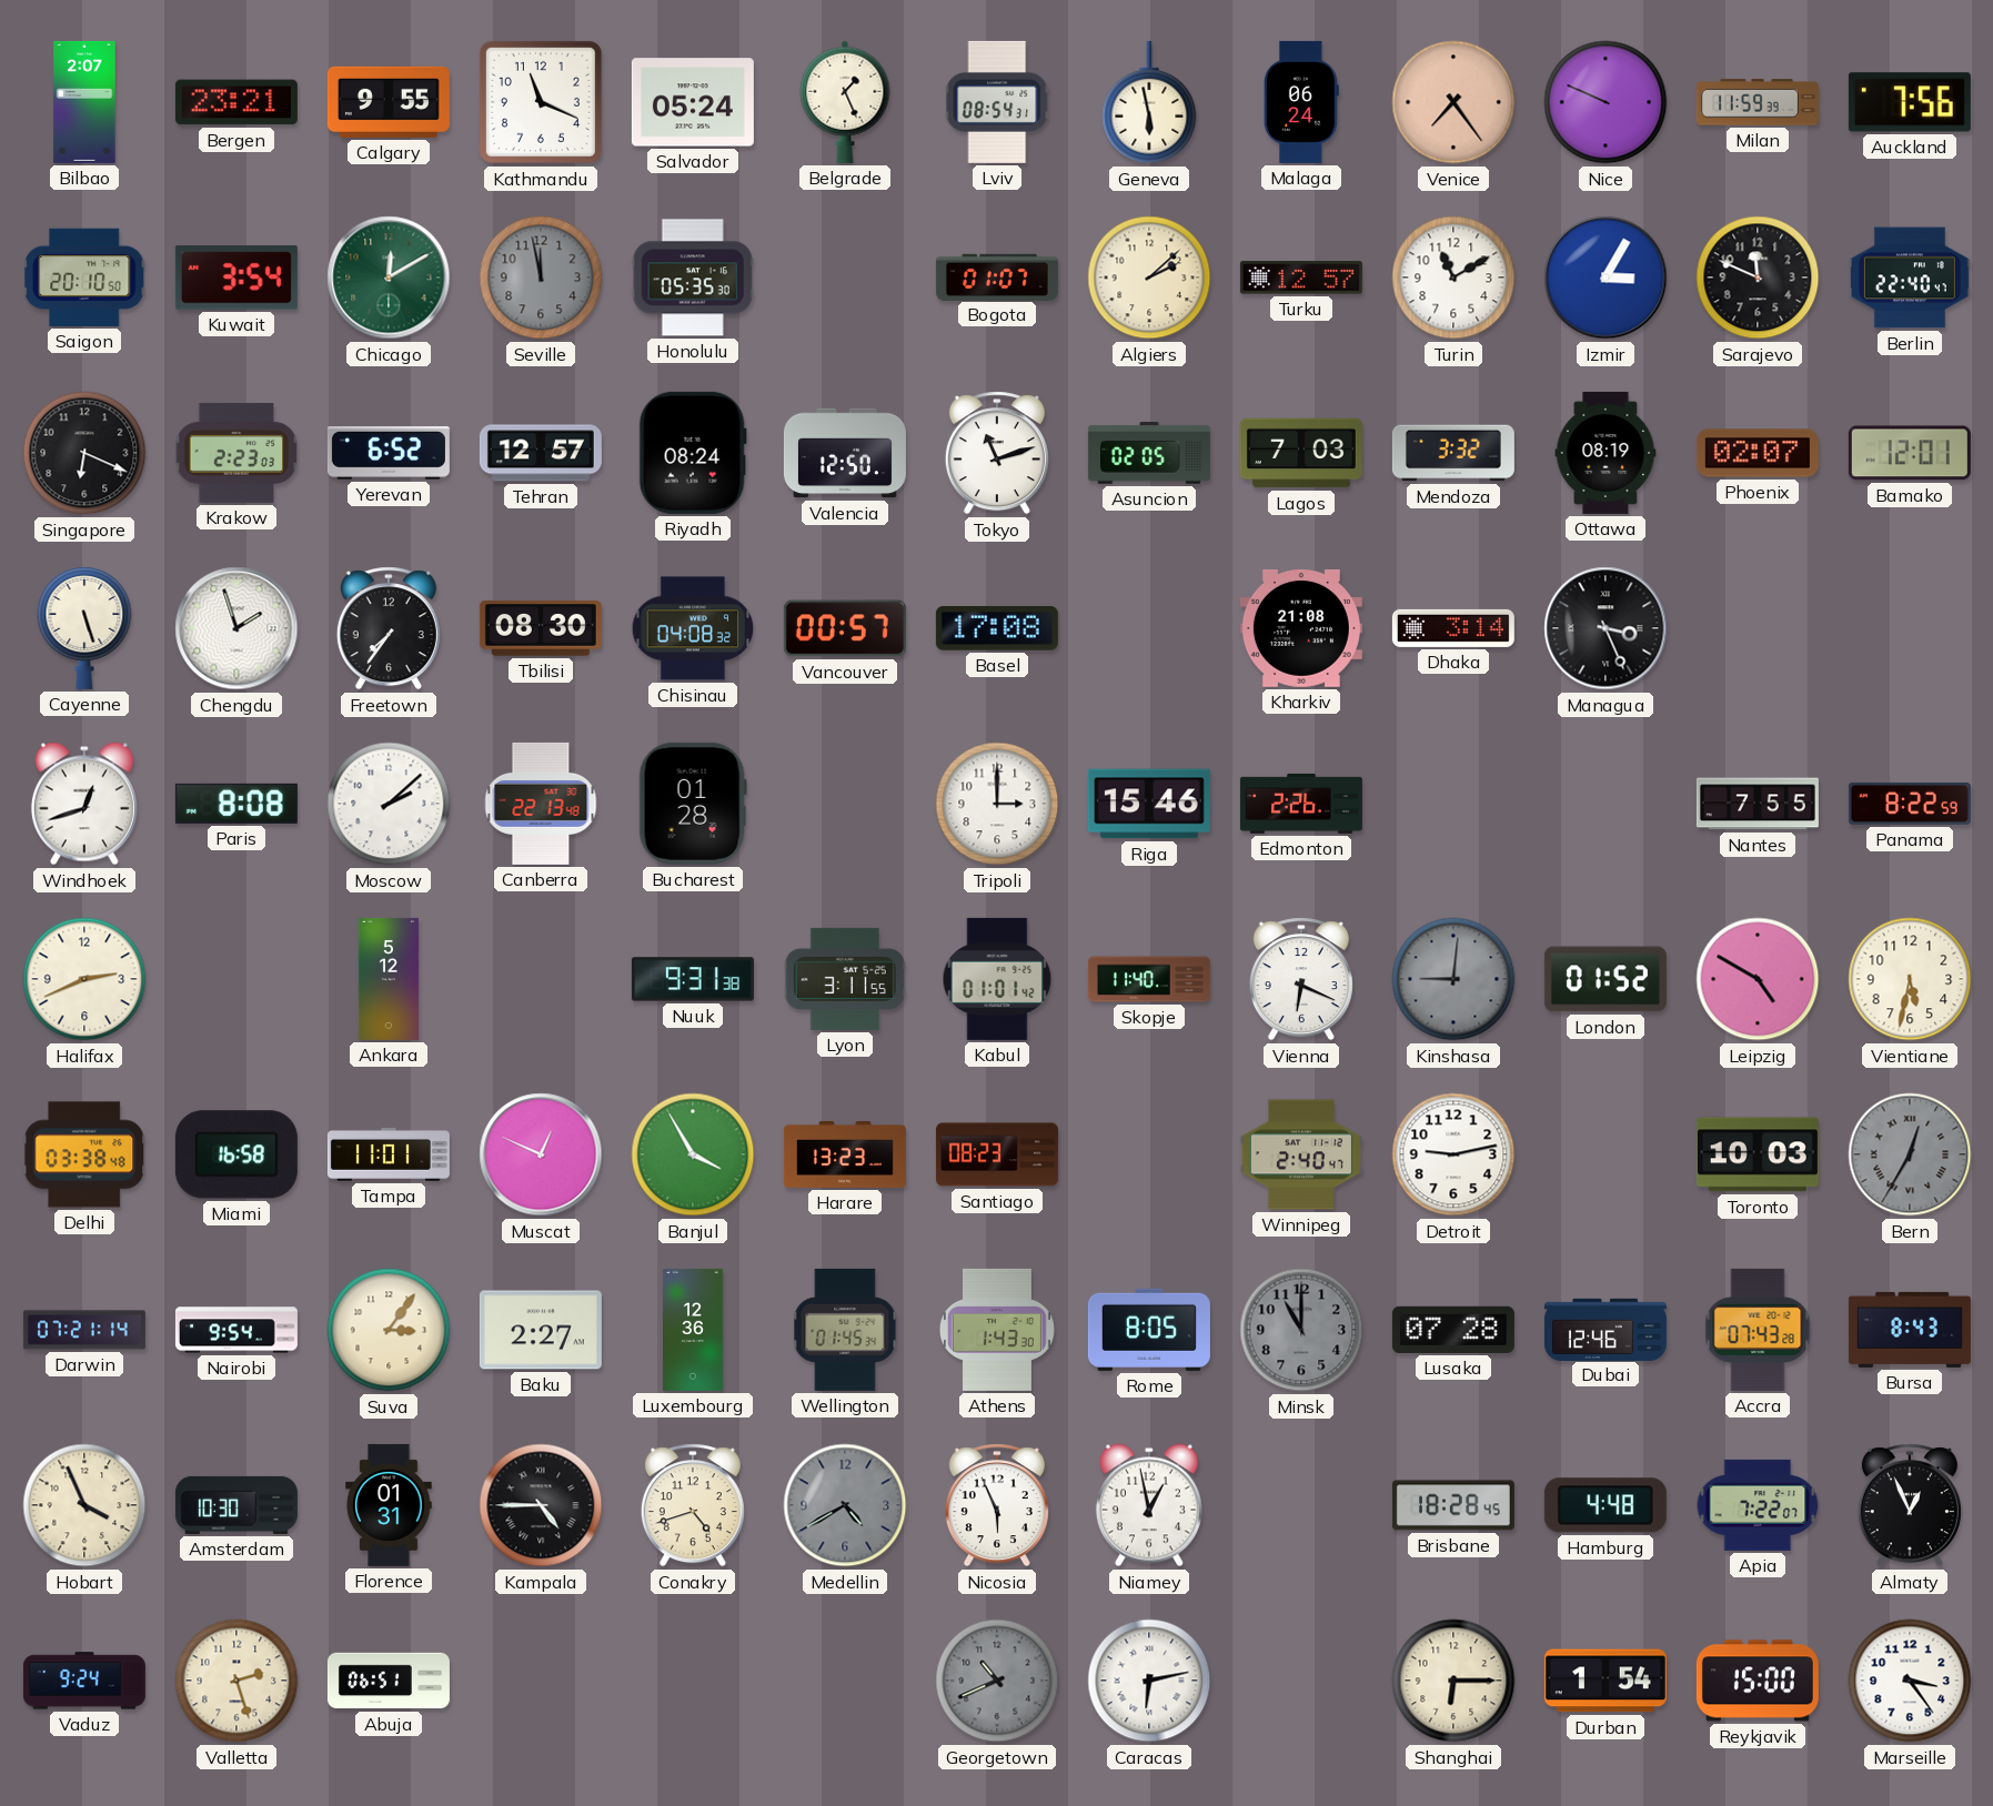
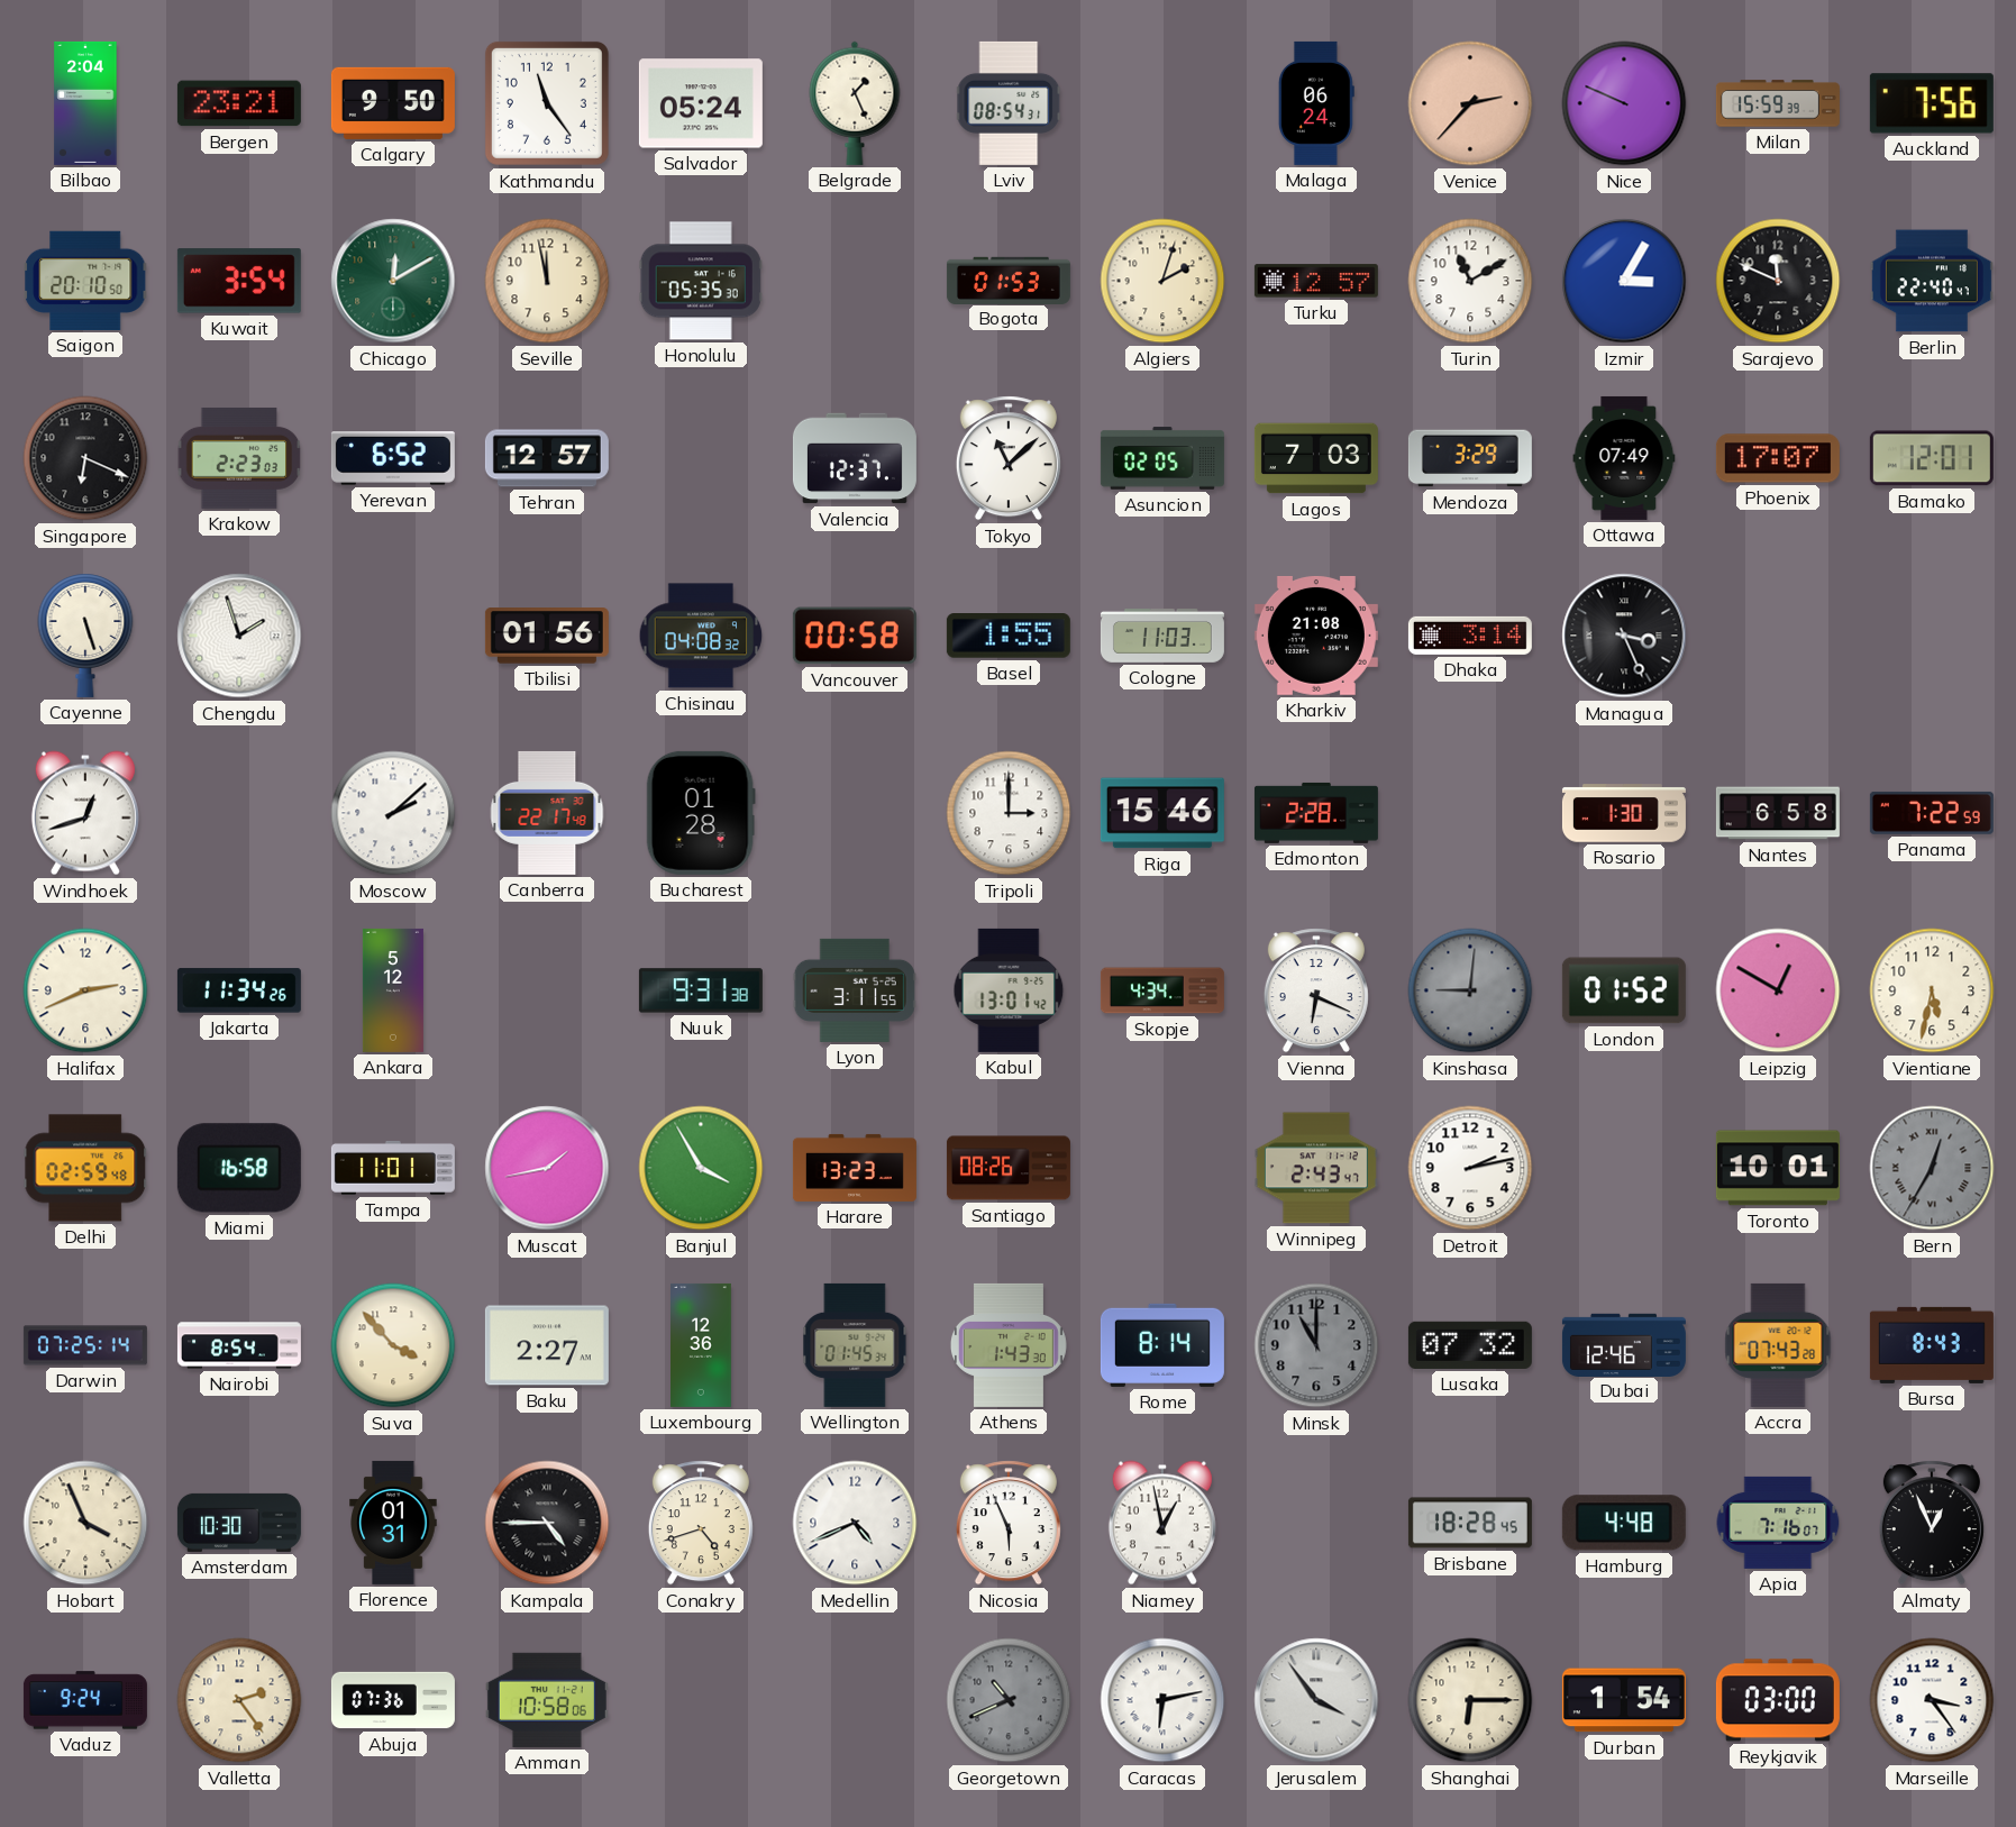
Bilbao: 2:07 -> 2:04 (85, 103)
Calgary: 9:55 -> 9:50 (393, 103)
Kathmandu: 11:19 -> 11:24 (547, 103)
Geneva: 5:58 -> none (1149, 102)
Venice: 7:24 -> 2:37 (1470, 103)
Milan: 11:59 -> 15:59 (1778, 103)
Seville dial: grey -> cream (547, 281)
Bogota: 01:07 -> 01:53 (1009, 280)
Algiers: 2:08 -> 2:03 (1162, 281)
Riyadh: 08:24 -> none (693, 453)
Valencia: 12:50 -> 12:37 (855, 458)
Tokyo: 11:12 -> 11:08 (1009, 458)
Mendoza: 3:32 -> 3:29 (1470, 458)
Ottawa: 08:19 -> 07:49 (1624, 458)
Phoenix: 02:07 -> 17:07 (1778, 458)
Freetown: 7:36 -> none (389, 628)
Tbilisi: 08:30 -> 01:56 (547, 636)
Vancouver: 00:57 -> 00:58 (855, 636)
Basel: 17:08 -> 1:55 (1009, 637)
Cologne: none -> 11:03 (1162, 636)
Paris: 8:08 -> none (236, 804)
Canberra: 22:13 -> 22:17 (547, 813)
Edmonton: 2:26 -> 2:28 (1316, 813)
Rosario: none -> 1:30 (1624, 813)
Nantes: 7:55 -> 6:58 (1778, 813)
Panama: 8:22 -> 7:22 (1932, 813)
Jakarta: none -> 11:34 (239, 990)
Kabul: 01:01 -> 13:01 (1009, 990)
Skopje: 11:40 -> 4:34 (1162, 990)
Leipzig: 4:50 -> 12:50 (1778, 990)
Delhi: 03:38 -> 02:59 (85, 1168)
Muscat: 12:49 -> 1:43 (547, 1168)
Santiago: 08:23 -> 08:26 (1009, 1168)
Winnipeg: 2:40 -> 2:43 (1316, 1168)
Detroit: 9:13 -> 2:13 (1470, 1168)
Toronto: 10:03 -> 10:01 (1778, 1168)
Darwin: 07:21 -> 07:25 (85, 1345)
Nairobi: 9:54 -> 8:54 (239, 1345)
Suva: 3:06 -> 3:53 (393, 1345)
Rome: 8:05 -> 8:14 (1162, 1345)
Lusaka: 07:28 -> 07:32 (1470, 1345)
Medellin: 4:40 -> 4:41 (855, 1523)
Medellin dial: grey -> white (855, 1523)
Apia: 7:22 -> 7:16 (1778, 1523)
Valletta: 2:27 -> 2:24 (239, 1700)
Abuja: 06:51 -> 07:36 (393, 1700)
Amman: none -> 10:58 (547, 1700)
Jerusalem: none -> 3:54 (1316, 1700)
Reykjavik: 15:00 -> 03:00 (1778, 1700)
